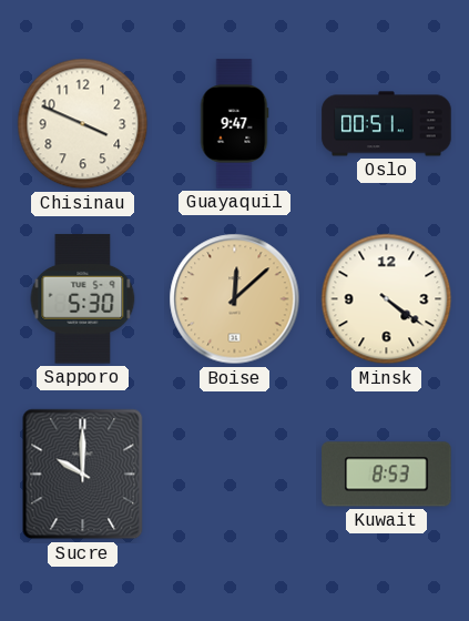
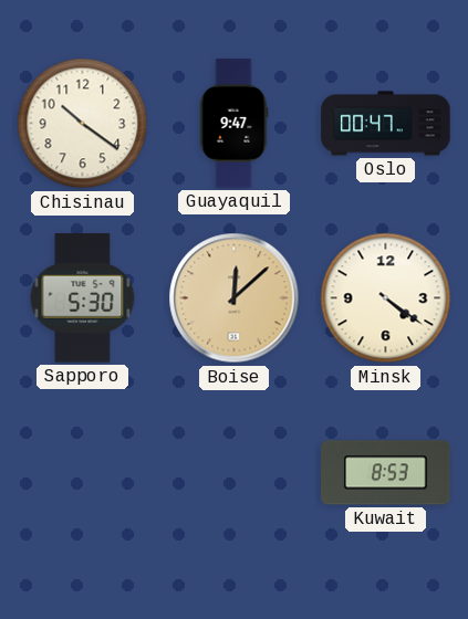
Chisinau: 3:49 -> 10:21 (83, 124)
Oslo: 00:51 -> 00:47 (386, 124)
Sucre: 10:00 -> none (83, 475)
